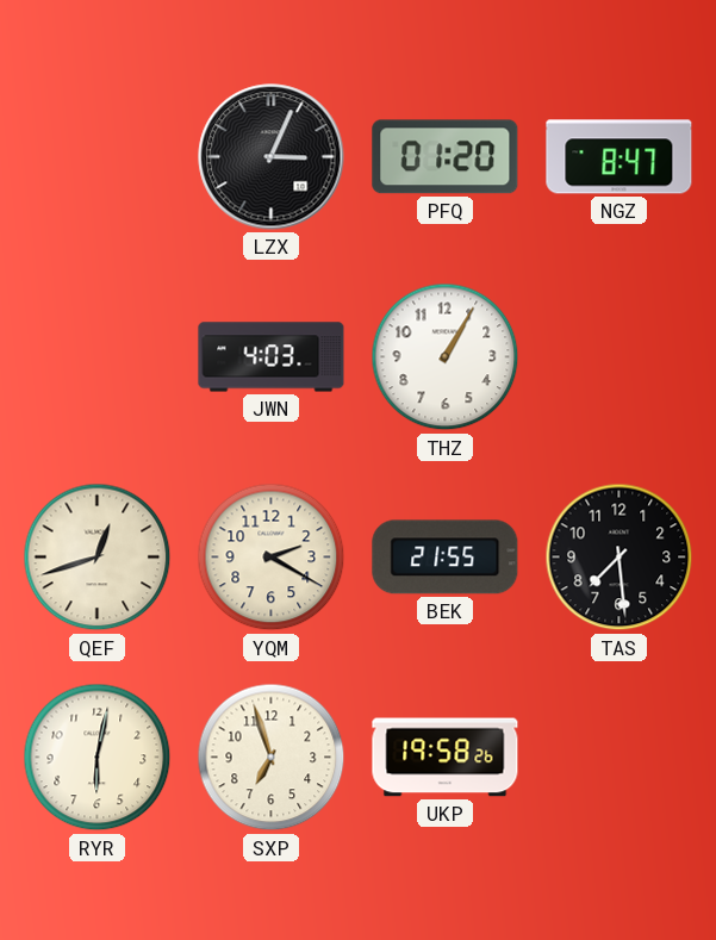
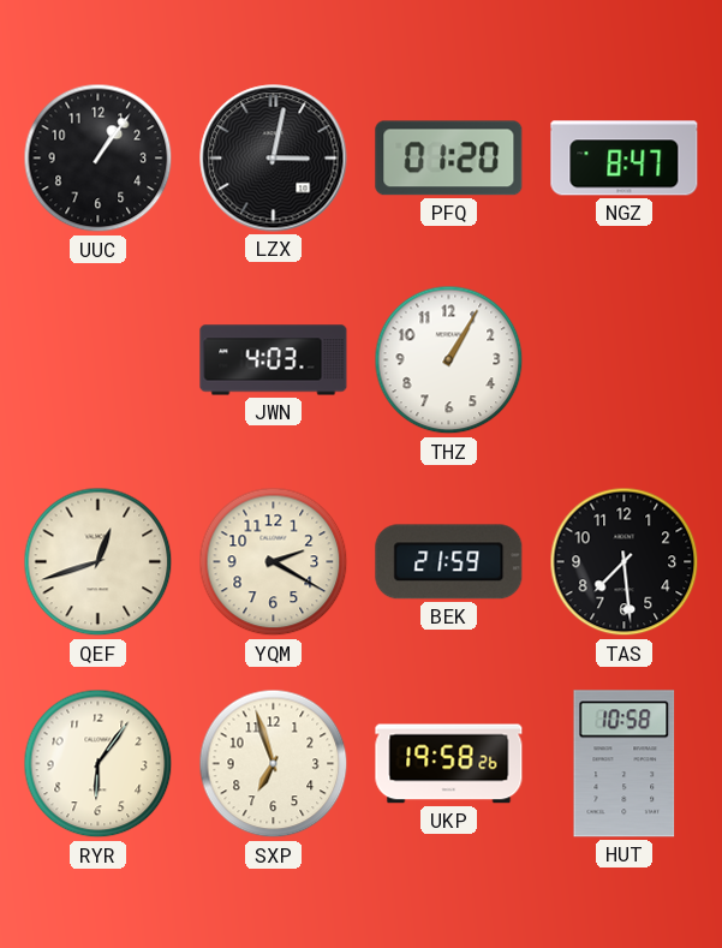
UUC: none -> 1:06 (99, 159)
LZX: 3:04 -> 3:02 (274, 159)
BEK: 21:55 -> 21:59 (449, 562)
RYR: 6:02 -> 6:06 (99, 764)
HUT: none -> 10:58 (625, 764)
